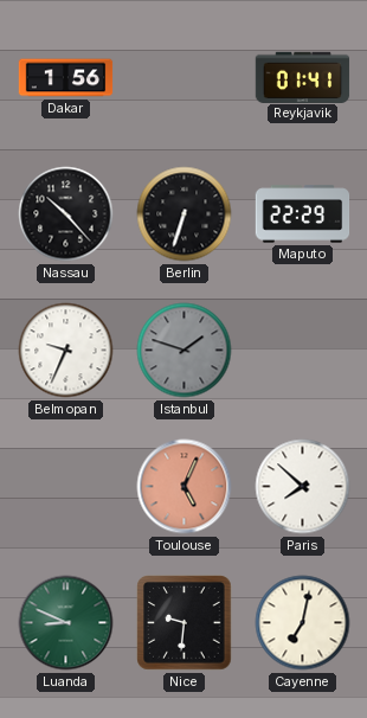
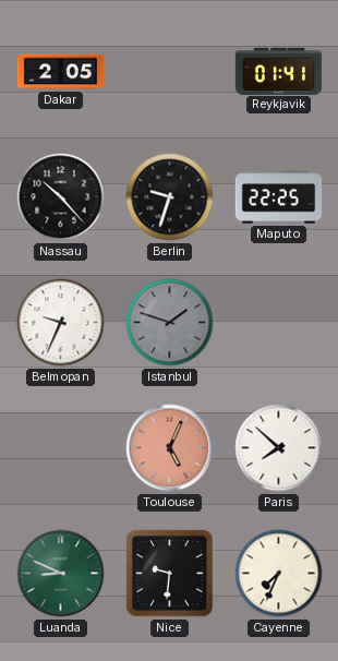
Dakar: 1:56 -> 2:05 (61, 72)
Berlin: 6:33 -> 9:33 (170, 197)
Maputo: 22:29 -> 22:25 (279, 197)
Cayenne: 7:02 -> 7:34 (279, 574)
